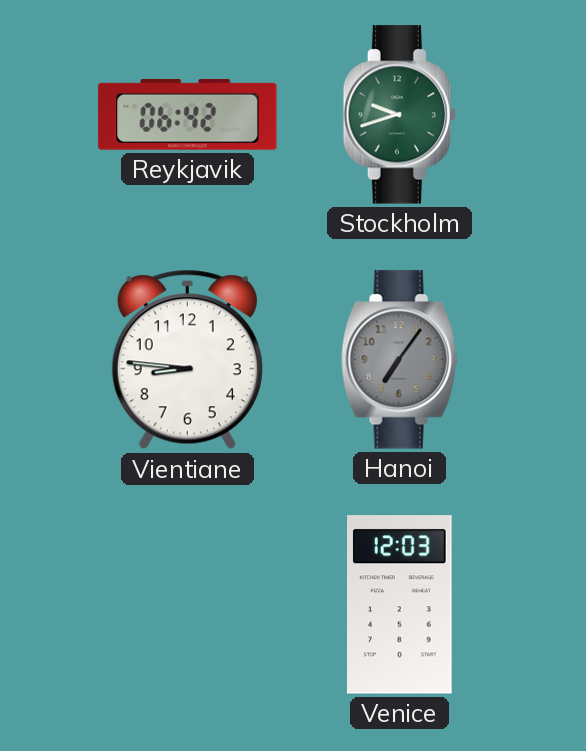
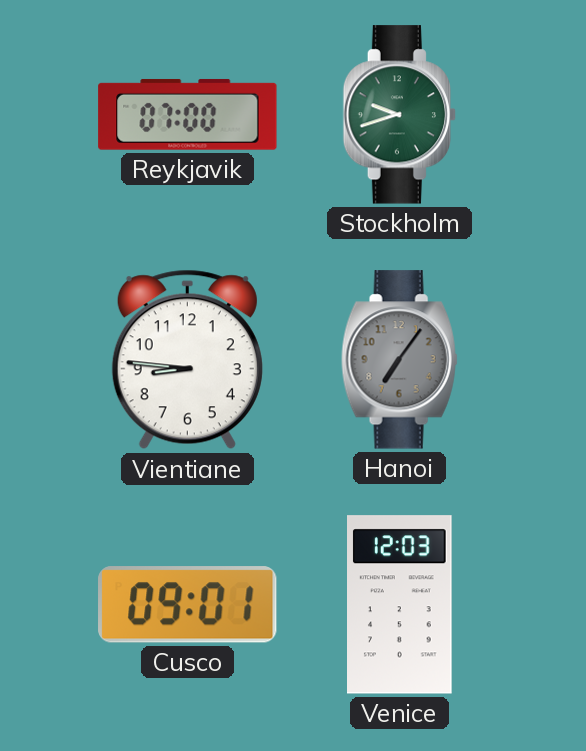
Reykjavik: 06:42 -> 07:00 (188, 114)
Cusco: none -> 09:01 (188, 605)
